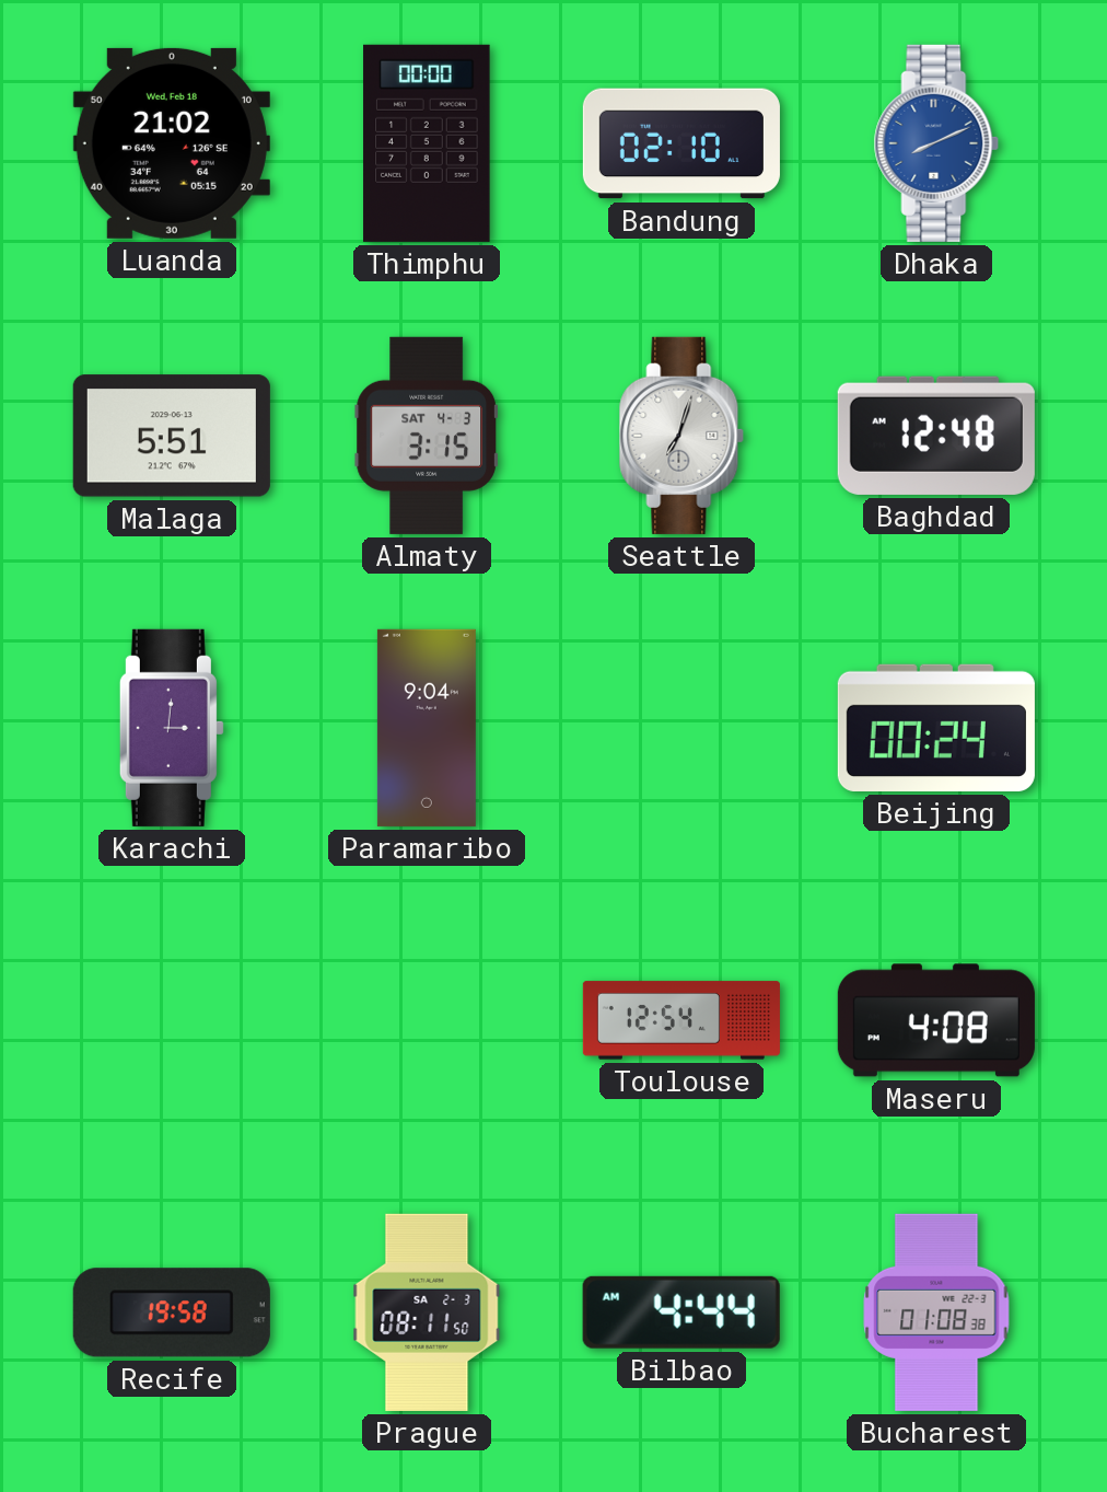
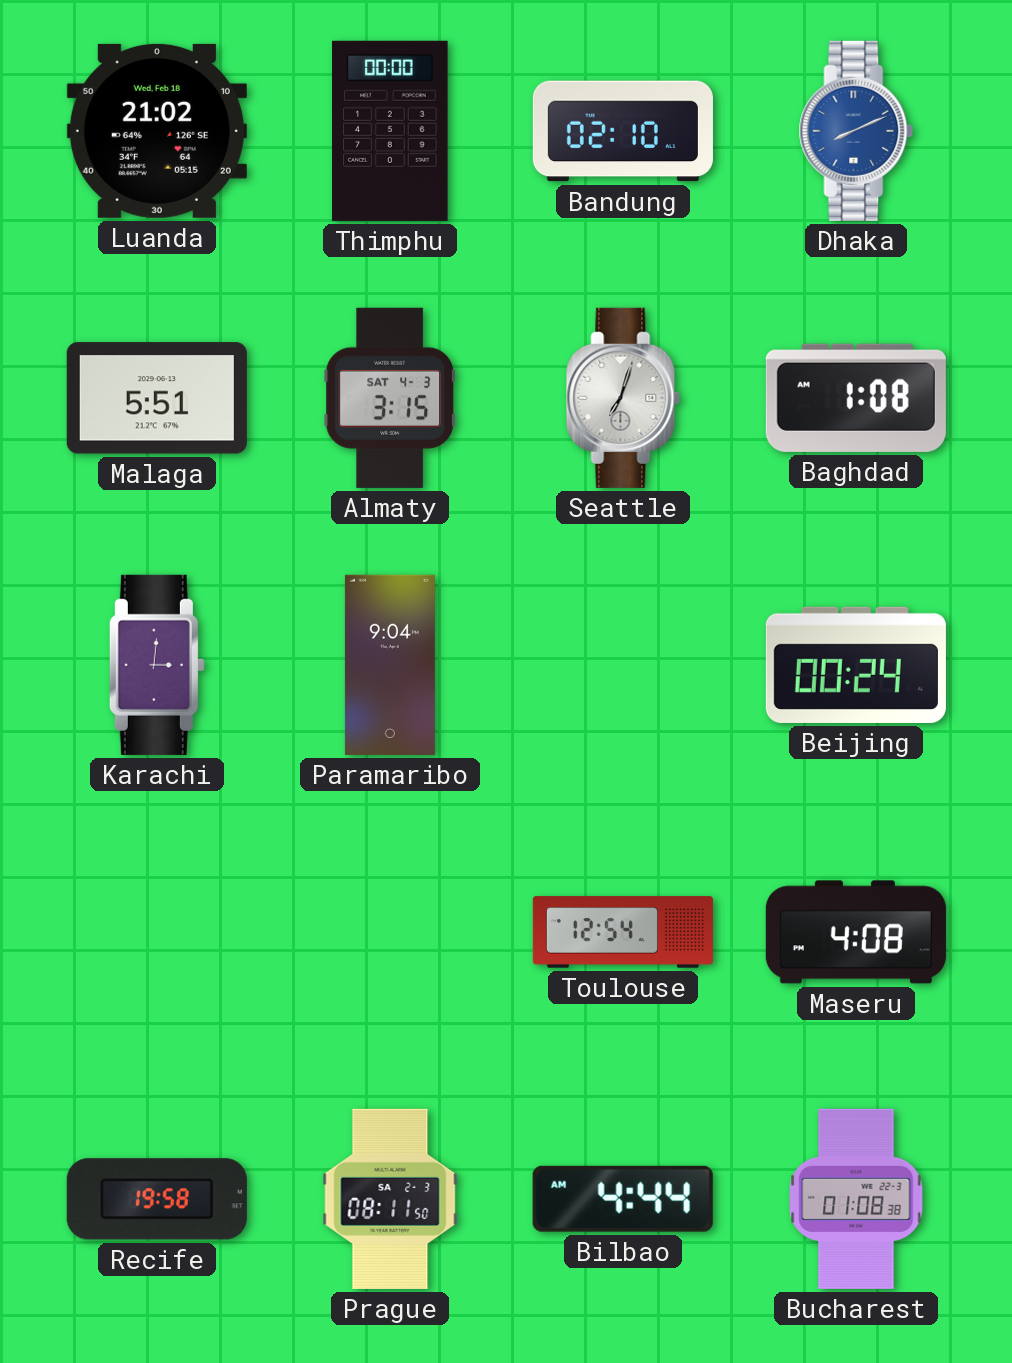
Baghdad: 12:48 -> 1:08 (856, 398)
